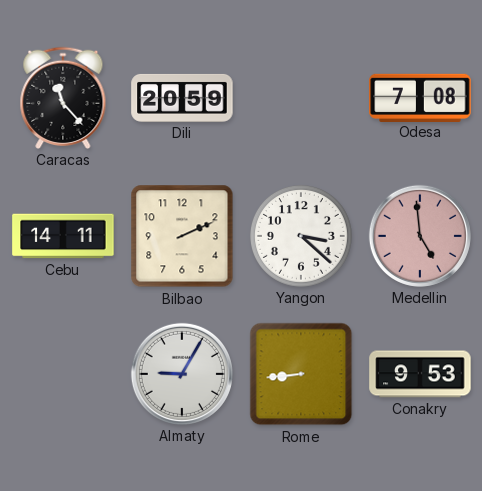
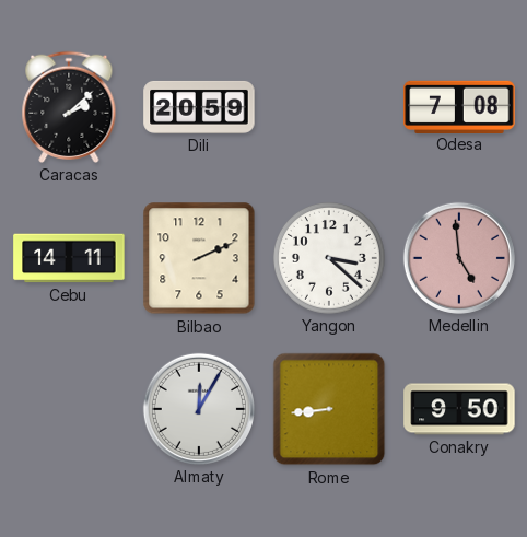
Caracas: 11:23 -> 2:08 (69, 107)
Almaty: 9:05 -> 12:05 (199, 409)
Conakry: 9:53 -> 9:50 (459, 409)
